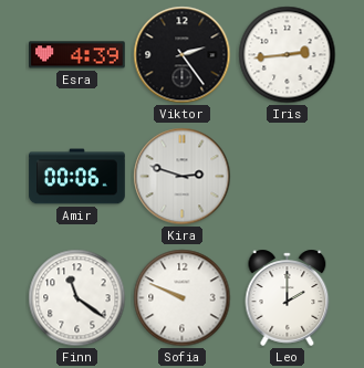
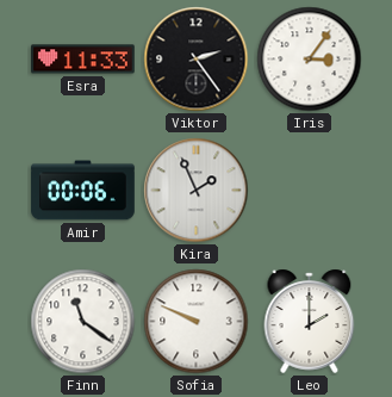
Esra: 4:39 -> 11:33 (83, 60)
Iris: 2:44 -> 3:06 (310, 60)
Kira: 2:48 -> 1:56 (197, 191)
